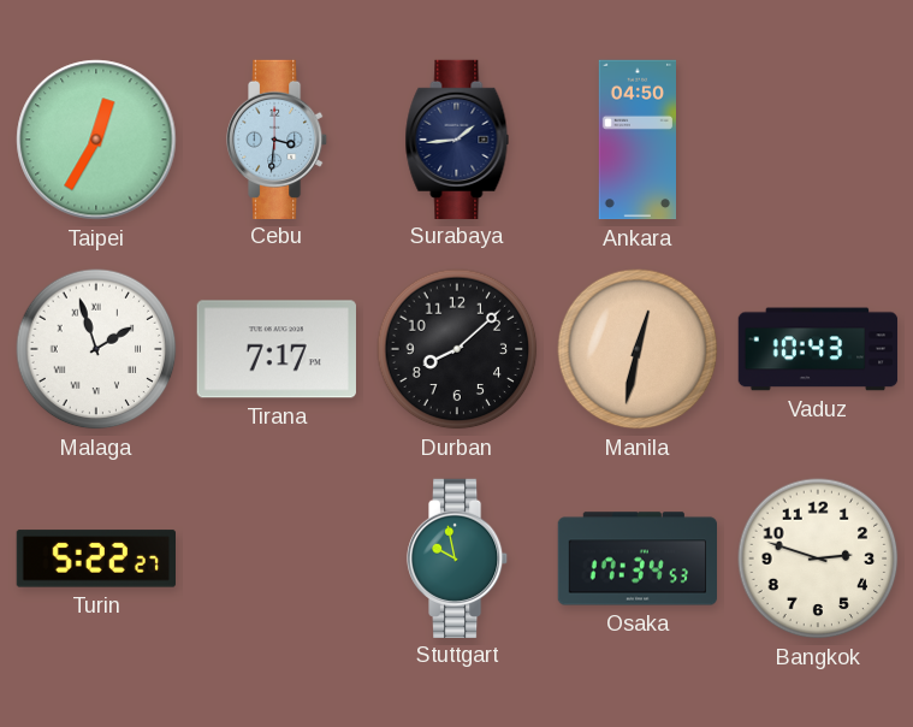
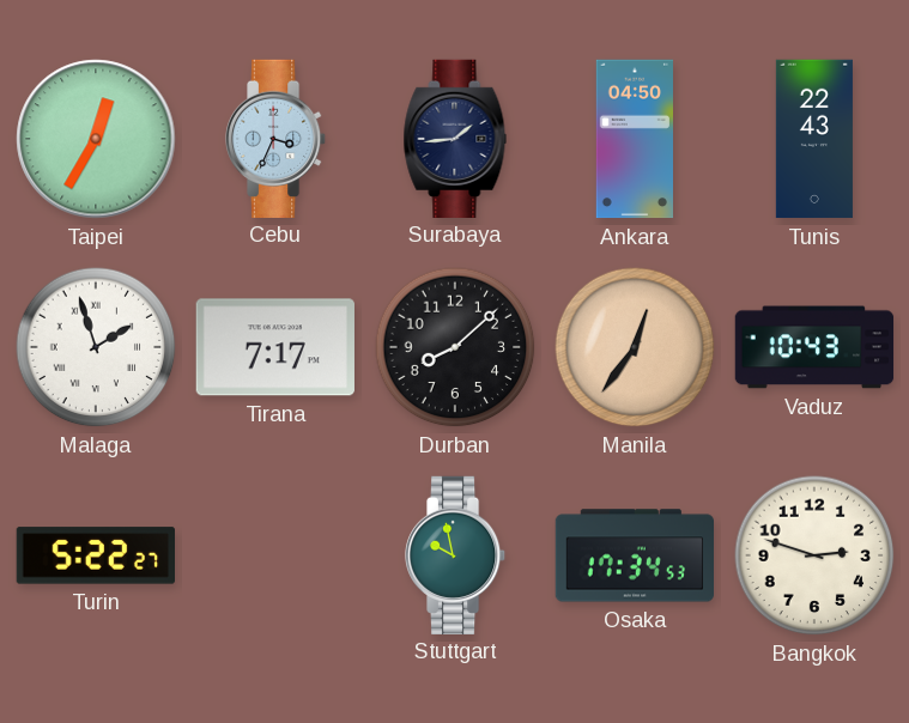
Cebu: 3:31 -> 3:34 (275, 138)
Tunis: none -> 22:43 (814, 139)
Manila: 12:32 -> 12:36 (635, 347)
